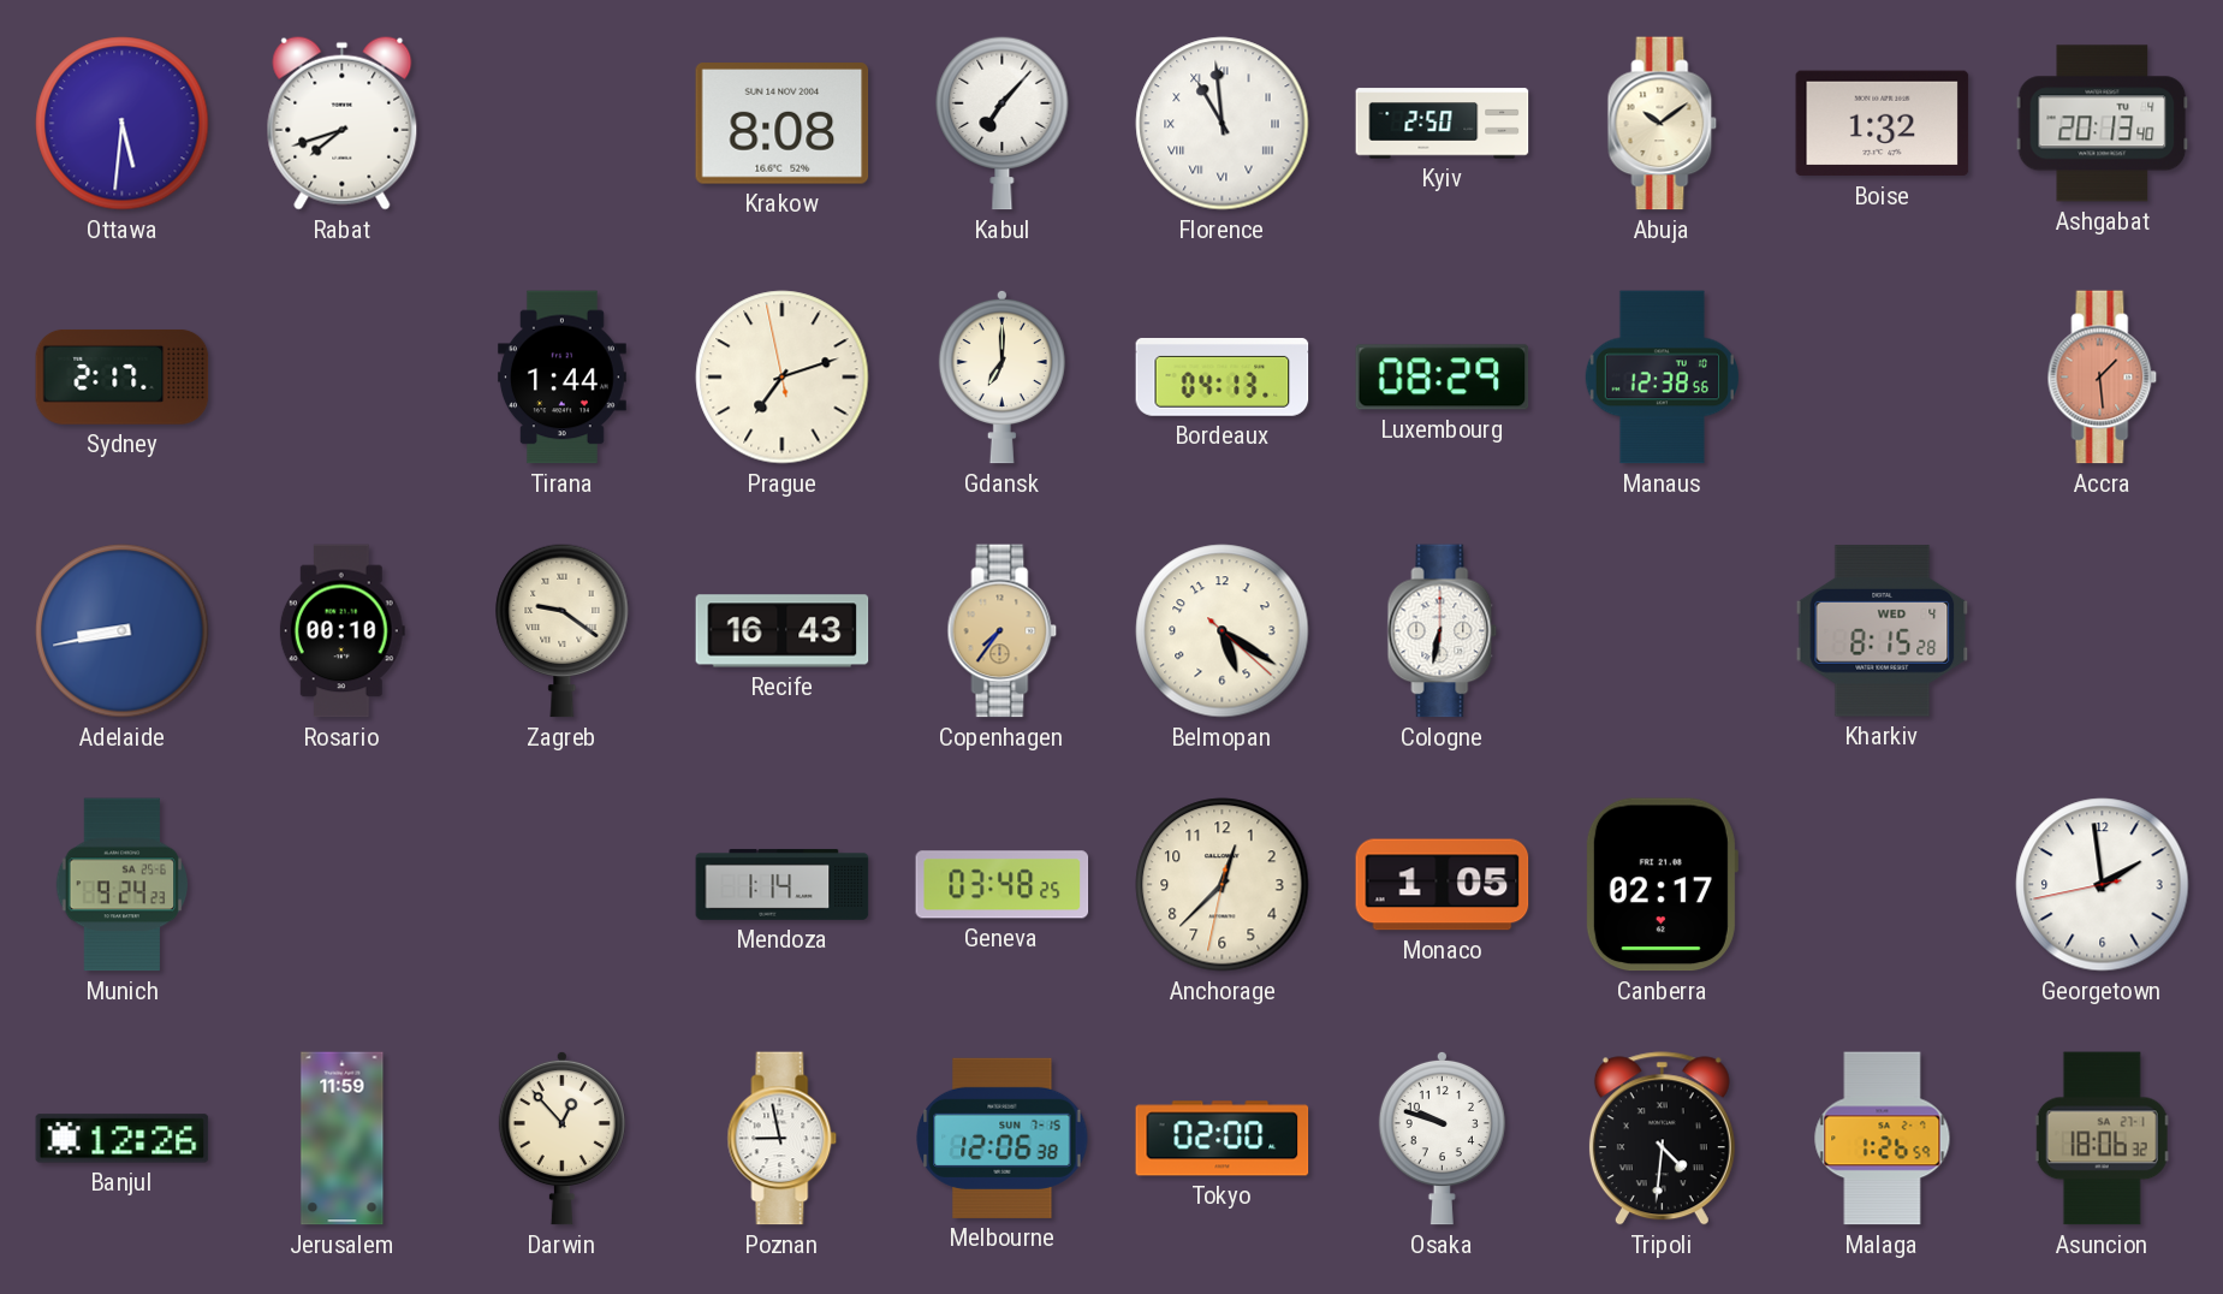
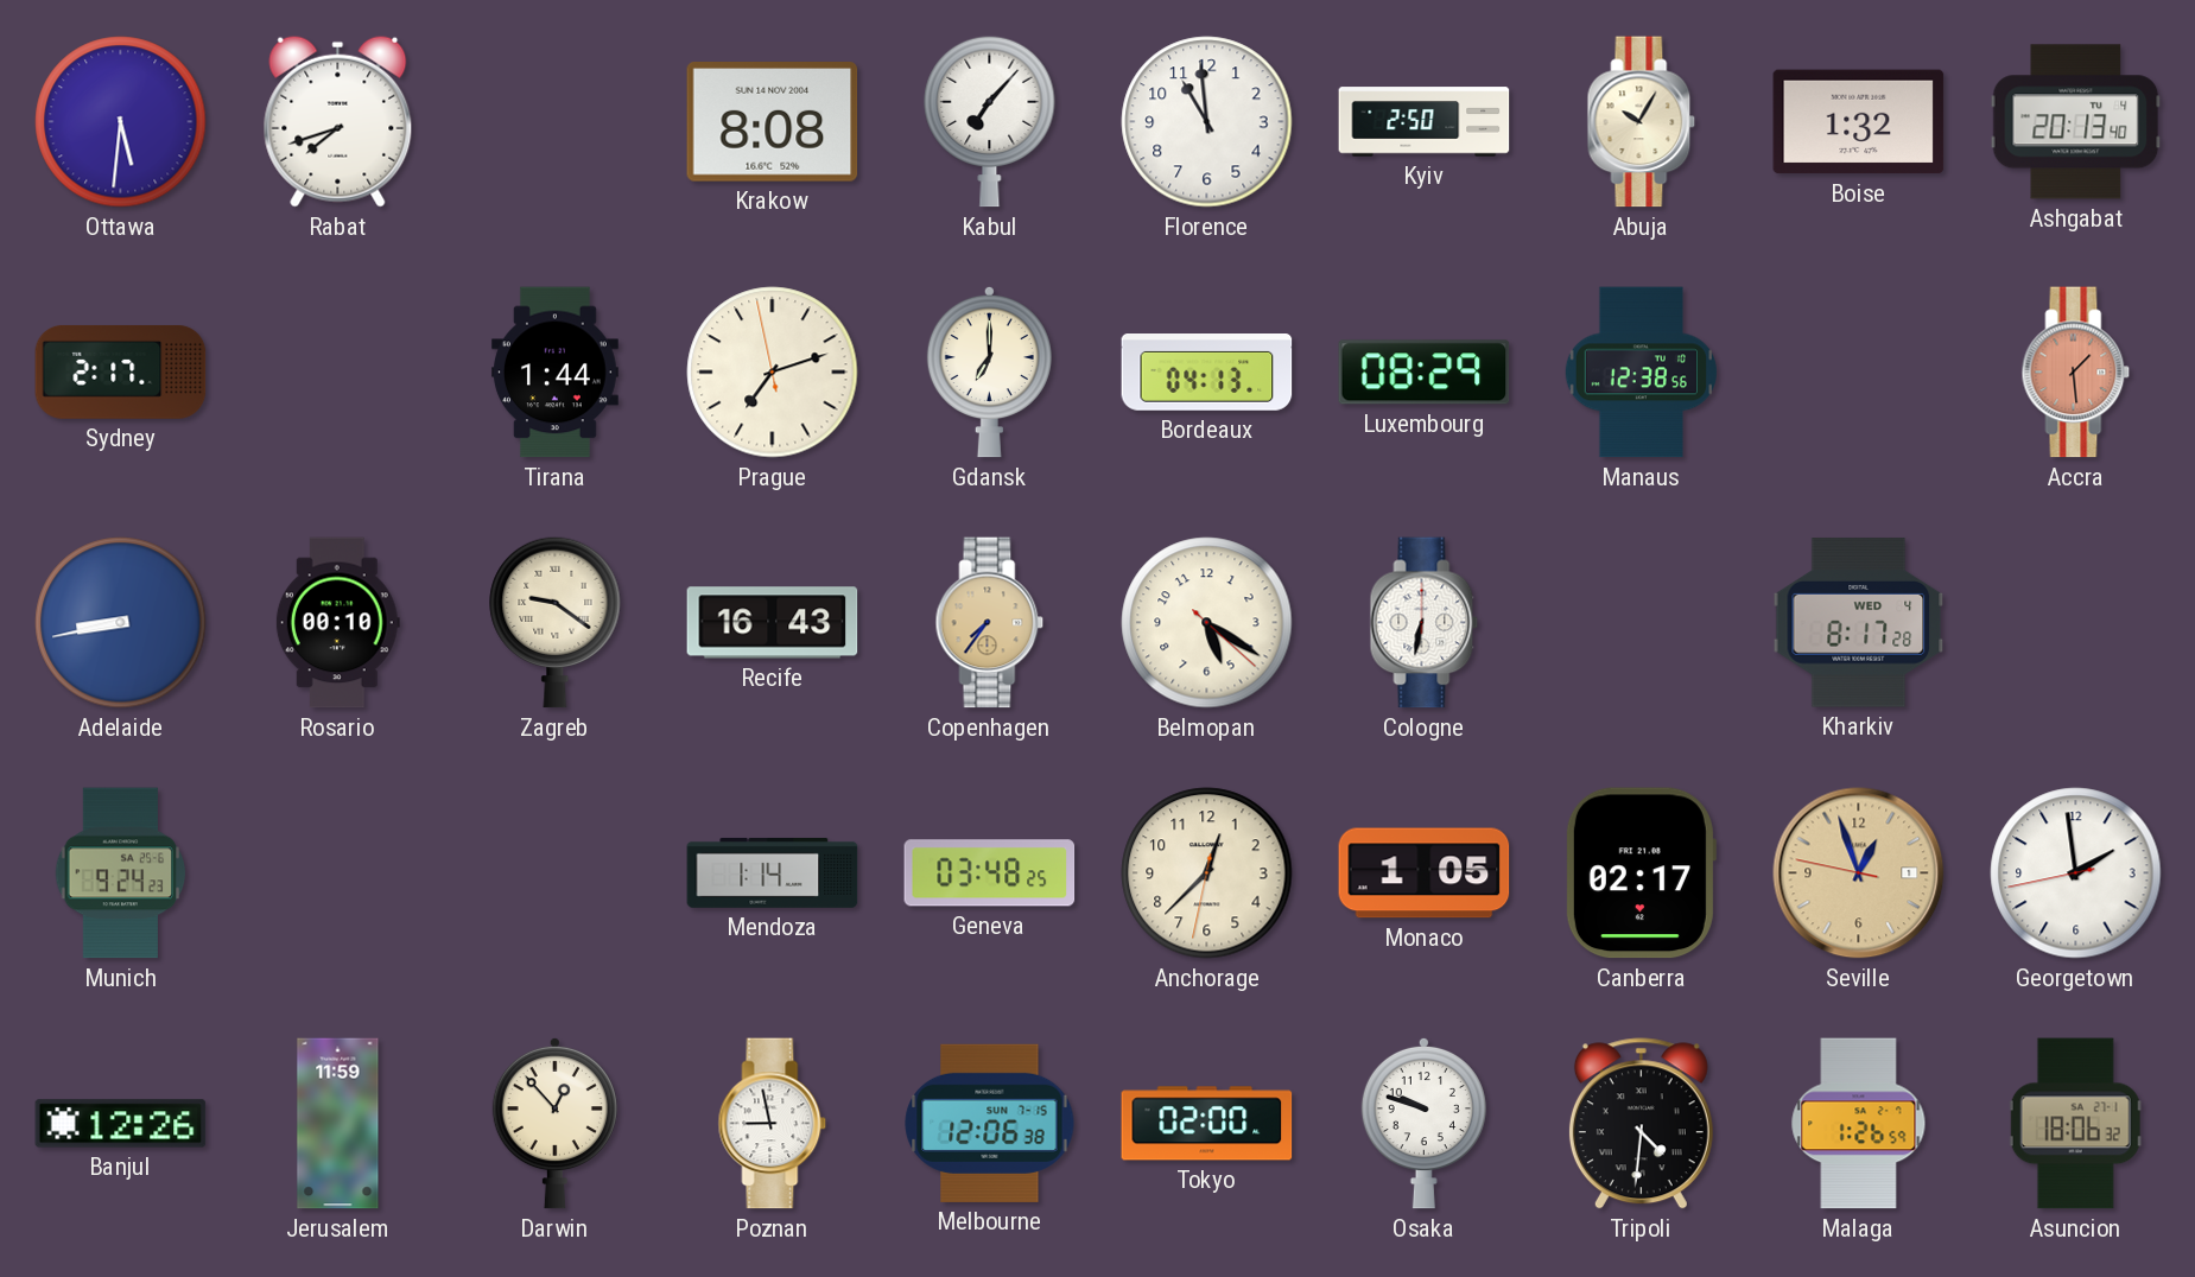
Florence numerals: Roman -> Arabic (1207, 122)
Abuja: 10:09 -> 10:05 (1642, 122)
Kharkiv: 8:15 -> 8:17 (1859, 623)
Seville: none -> 12:56 (1859, 873)
